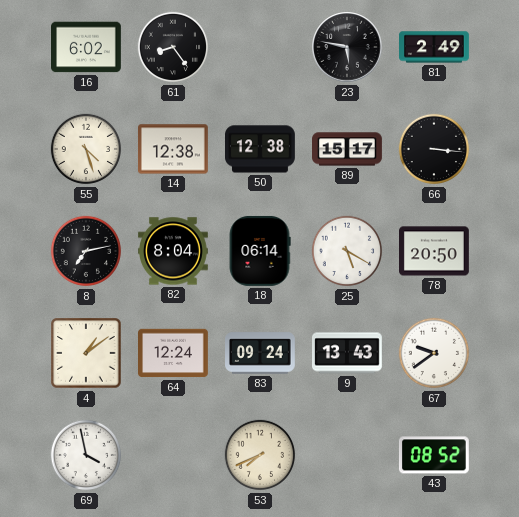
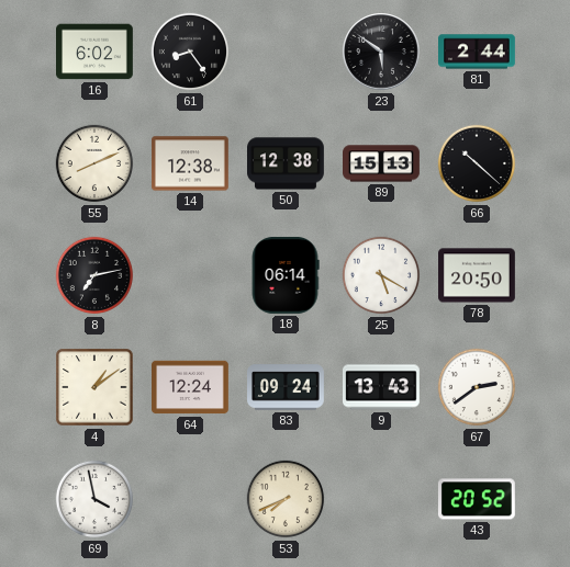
23: 5:47 -> 5:51 (381, 52)
81: 2:49 -> 2:44 (478, 52)
55: 4:27 -> 8:11 (94, 163)
89: 15:17 -> 15:13 (382, 163)
66: 3:16 -> 10:22 (477, 163)
82: 8:04 -> none (174, 251)
67: 9:39 -> 2:39 (477, 387)
43: 08:52 -> 20:52 (477, 499)
